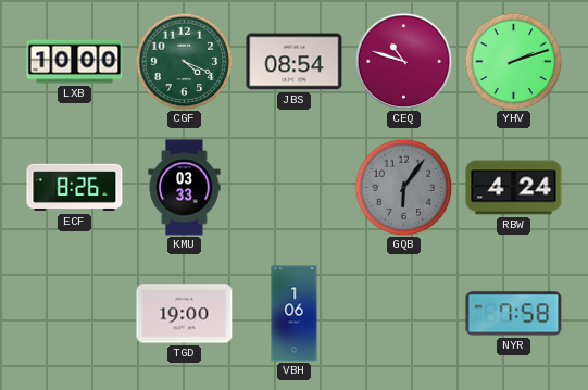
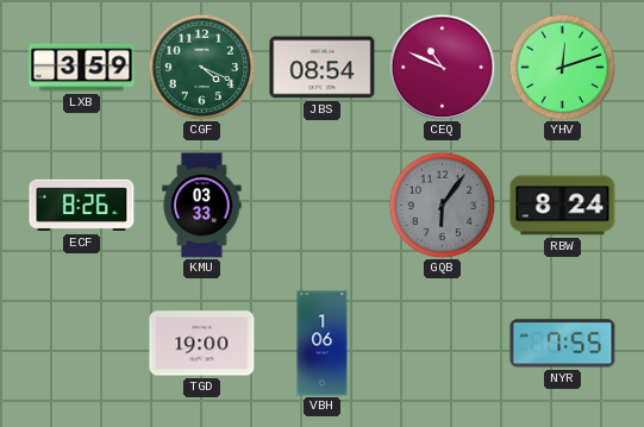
LXB: 10:00 -> 3:59 (82, 68)
CEQ: 10:48 -> 10:49 (442, 67)
YHV: 2:12 -> 12:12 (562, 67)
RBW: 4:24 -> 8:24 (563, 206)
NYR: 7:58 -> 7:55 (563, 344)
